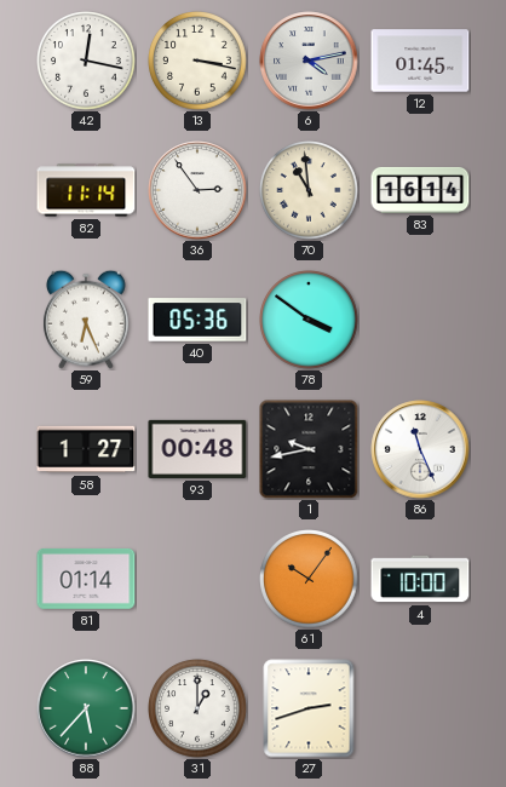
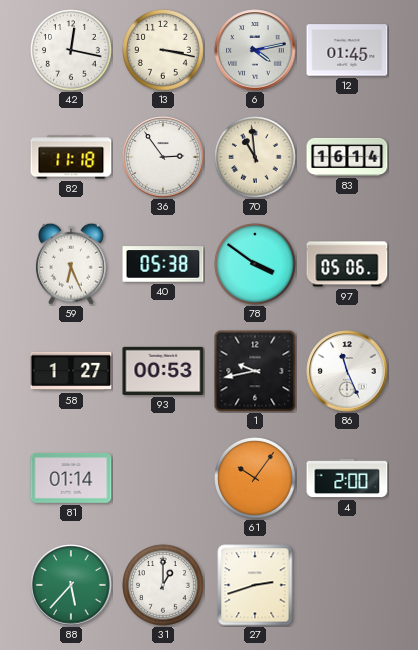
82: 11:14 -> 11:18 (71, 157)
40: 05:36 -> 05:38 (163, 264)
97: none -> 05:06 (347, 264)
93: 00:48 -> 00:53 (163, 371)
4: 10:00 -> 2:00 (347, 478)
